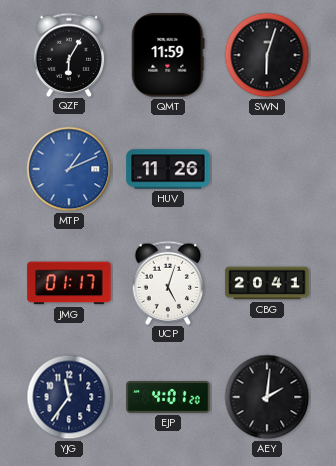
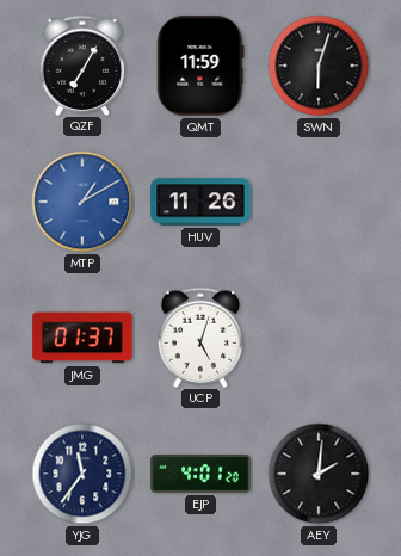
QZF: 6:05 -> 7:05 (82, 64)
MTP: 1:11 -> 1:10 (82, 202)
JMG: 01:17 -> 01:37 (82, 338)
CBG: 20:41 -> none (267, 283)
